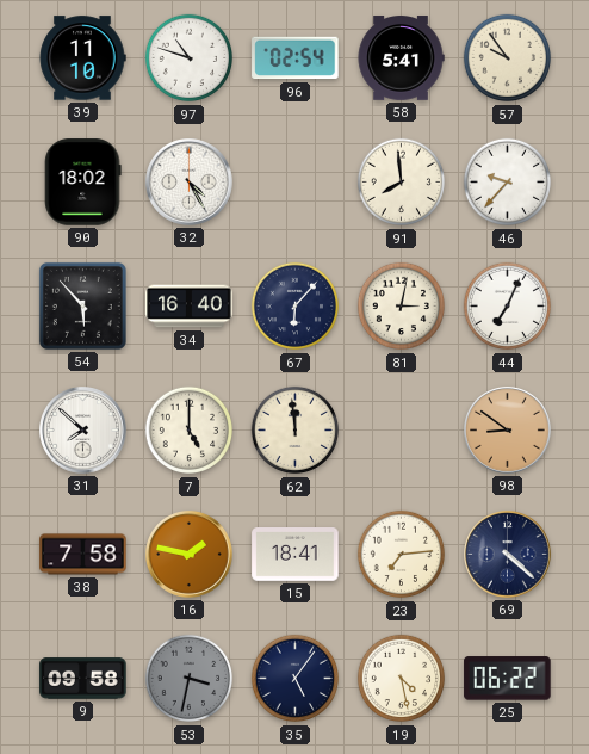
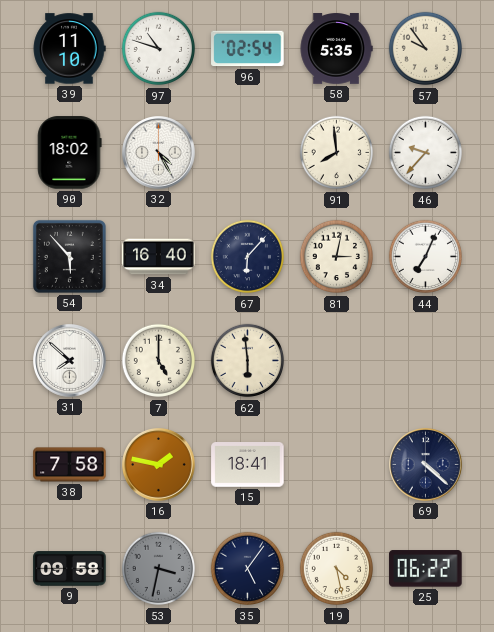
58: 5:41 -> 5:35 (336, 49)
62: 11:59 -> 5:59 (248, 361)
98: 8:51 -> none (508, 431)
23: 7:14 -> none (402, 555)
